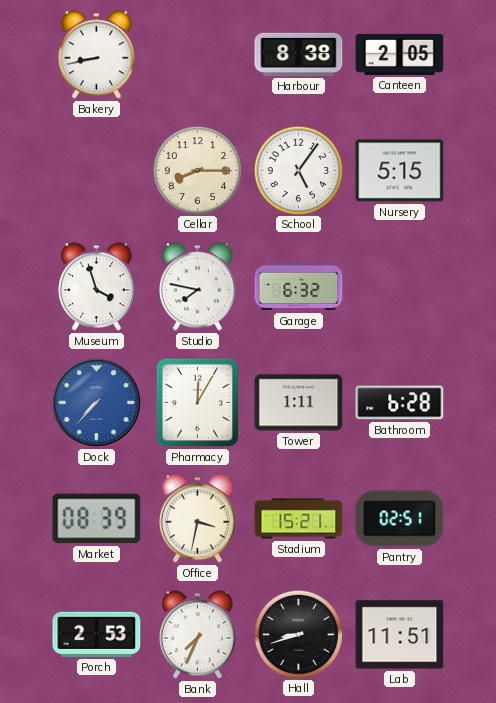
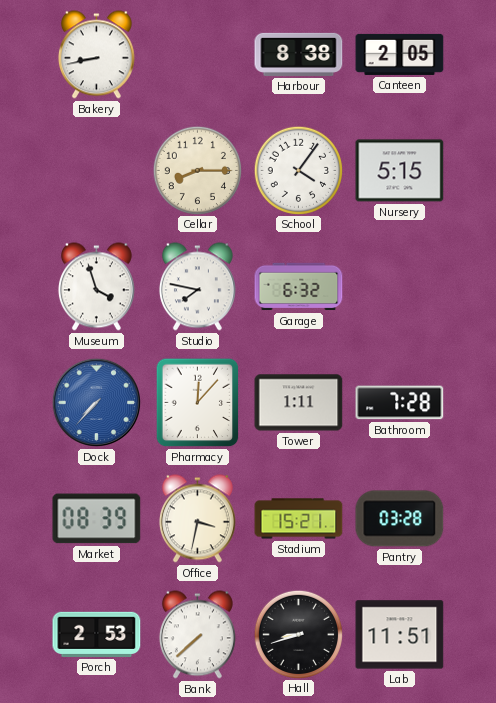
School: 5:06 -> 4:06 (298, 170)
Pharmacy: 12:05 -> 12:07 (198, 403)
Bathroom: 6:28 -> 7:28 (400, 403)
Pantry: 02:51 -> 03:28 (400, 519)
Bank: 7:34 -> 7:38 (197, 635)
